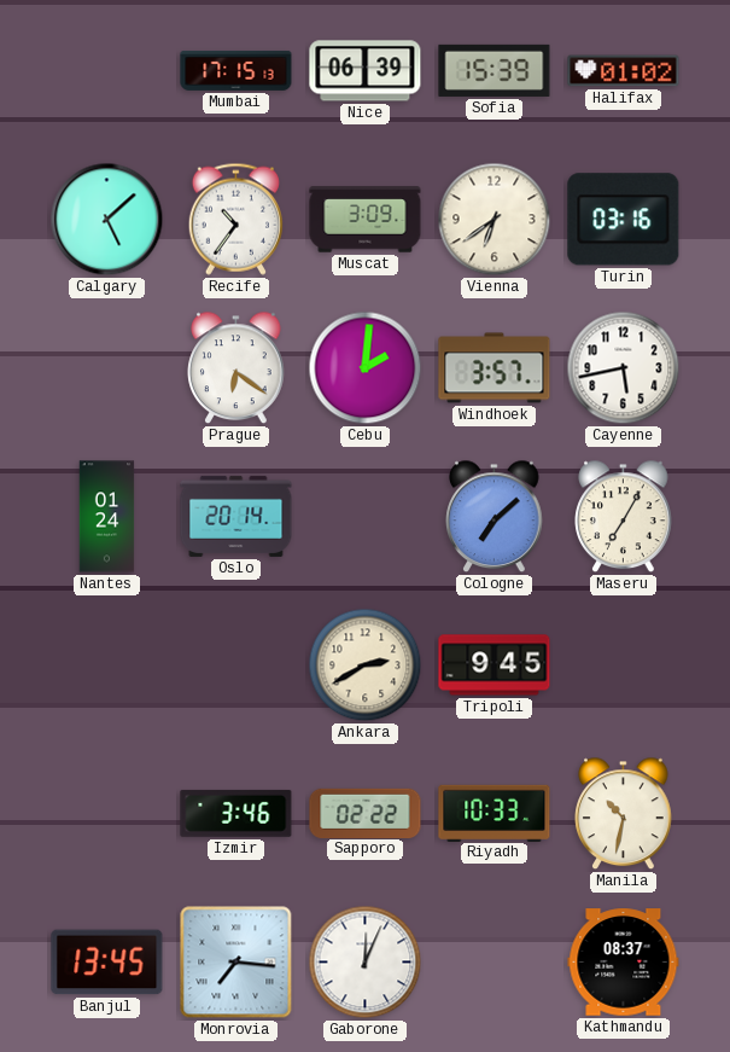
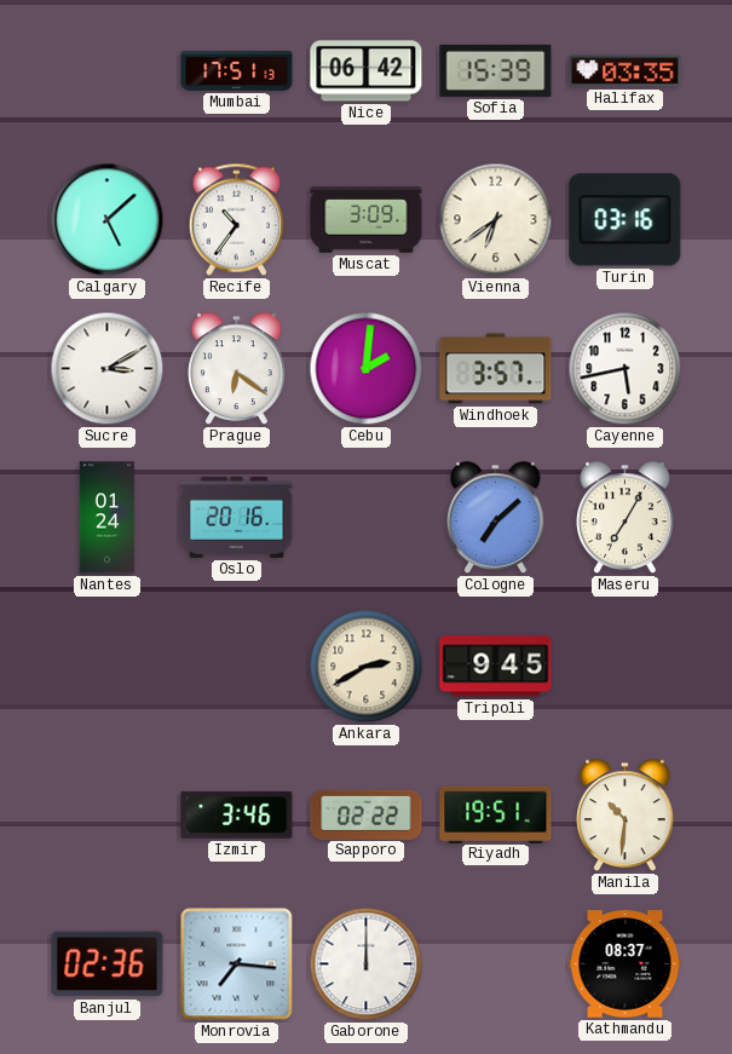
Mumbai: 17:15 -> 17:51 (237, 70)
Nice: 06:39 -> 06:42 (367, 71)
Halifax: 01:02 -> 03:35 (626, 71)
Sucre: none -> 3:10 (108, 369)
Oslo: 20:14 -> 20:16 (237, 517)
Riyadh: 10:33 -> 19:51 (496, 814)
Manila: 10:32 -> 10:31 (626, 816)
Banjul: 13:45 -> 02:36 (108, 964)
Gaborone: 12:04 -> 12:00 (367, 964)
